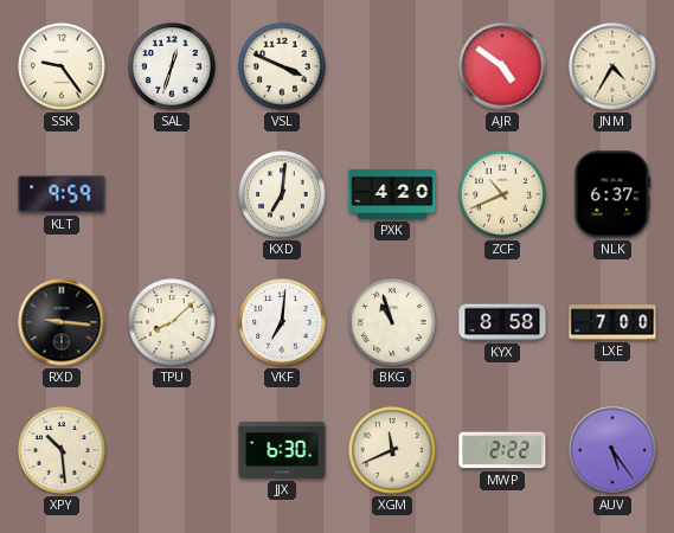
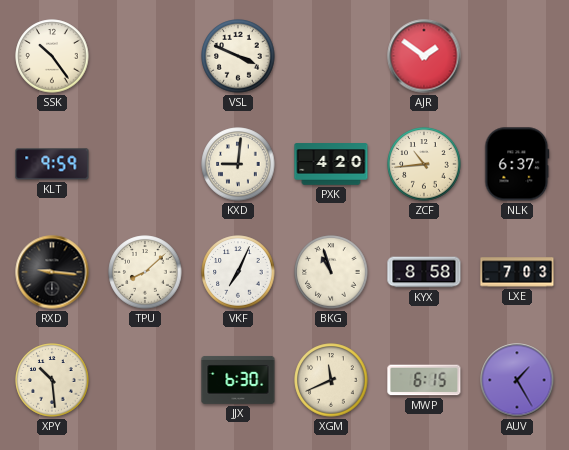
SSK: 9:24 -> 10:24 (52, 56)
SAL: 12:33 -> none (172, 66)
AJR: 4:51 -> 1:51 (424, 56)
JNM: 4:35 -> none (612, 66)
KXD: 7:01 -> 9:01 (238, 164)
ZCF: 10:41 -> 10:44 (424, 164)
VKF: 7:01 -> 7:04 (238, 272)
LXE: 7:00 -> 7:03 (517, 272)
MWP: 2:22 -> 6:15 (424, 380)
AUV: 5:24 -> 1:25 (517, 380)
